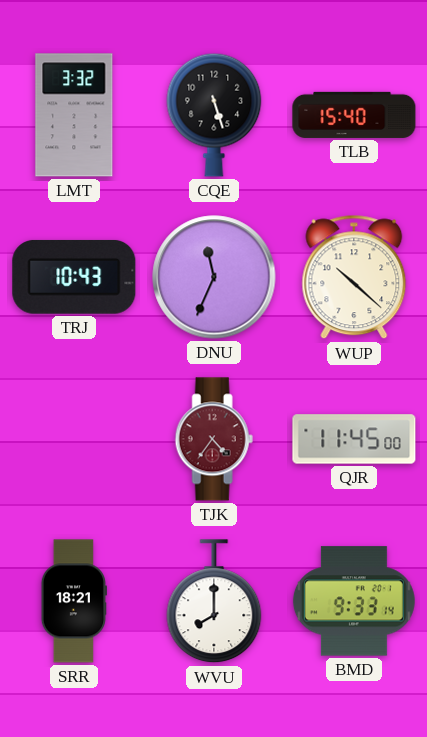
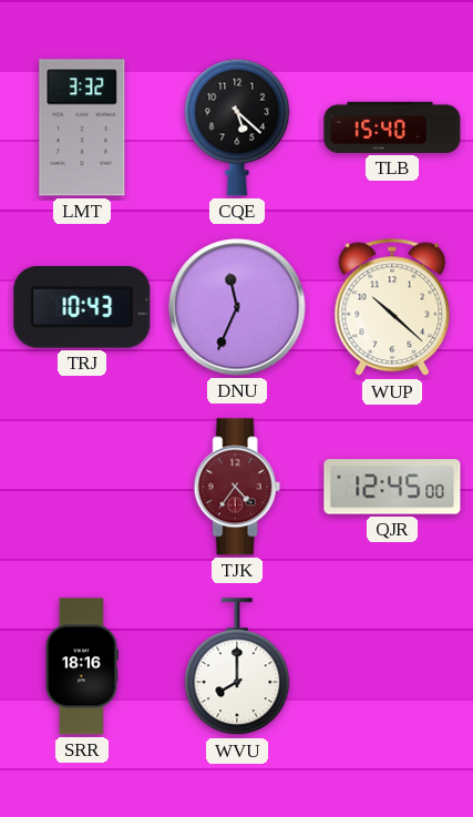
CQE: 5:27 -> 5:22 (237, 127)
QJR: 11:45 -> 12:45 (392, 487)
SRR: 18:21 -> 18:16 (82, 666)
BMD: 9:33 -> none (354, 601)
